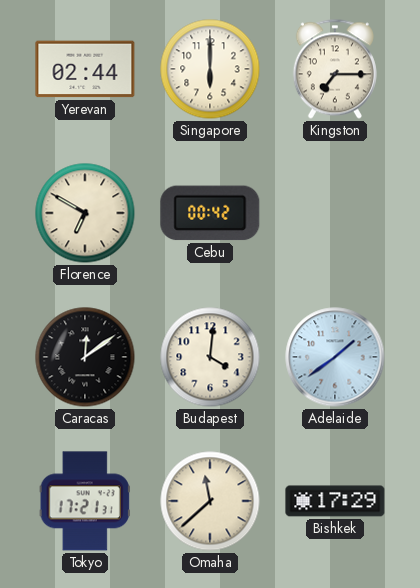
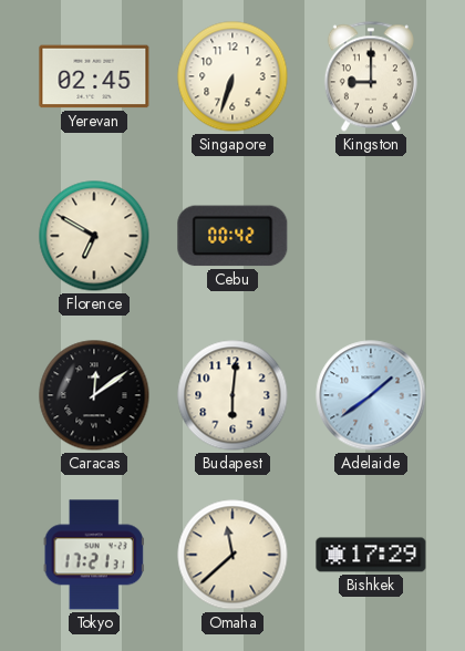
Yerevan: 02:44 -> 02:45 (94, 76)
Singapore: 6:00 -> 6:33 (232, 76)
Kingston: 7:15 -> 9:00 (371, 76)
Budapest: 4:01 -> 6:01 (232, 395)
